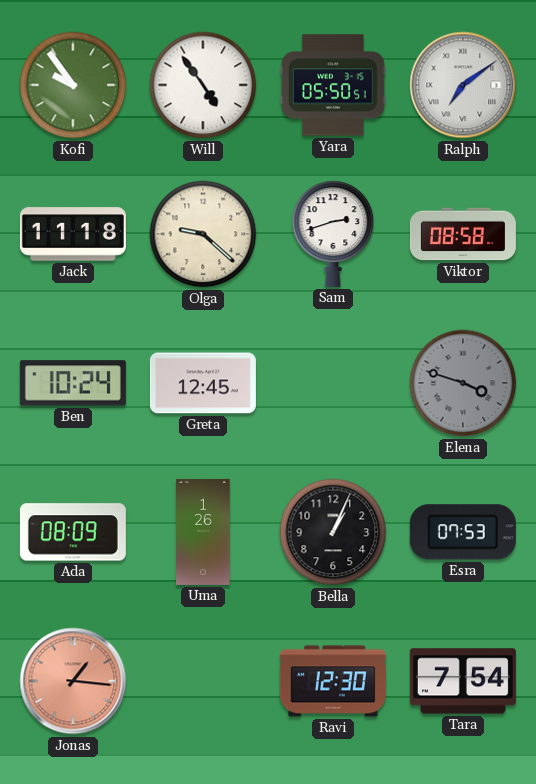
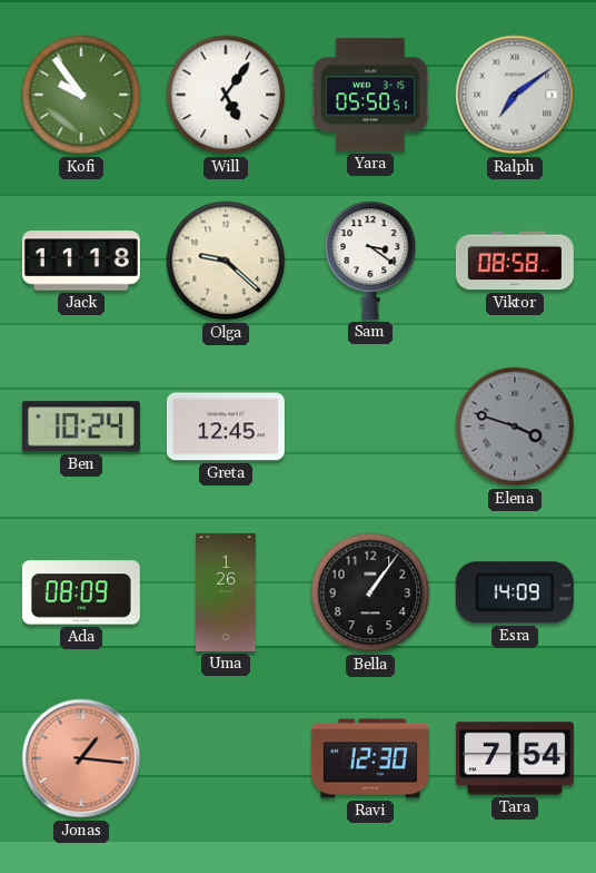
Will: 4:54 -> 5:06 (226, 95)
Sam: 2:42 -> 3:21 (370, 261)
Bella: 1:04 -> 1:06 (370, 592)
Esra: 07:53 -> 14:09 (515, 592)
